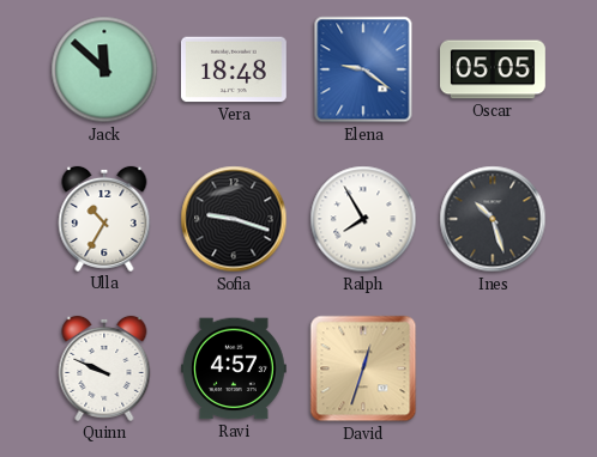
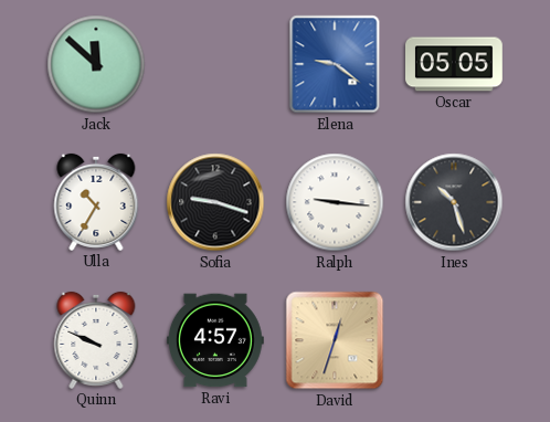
Vera: 18:48 -> none (234, 69)
Ralph: 7:55 -> 9:16 (335, 202)
